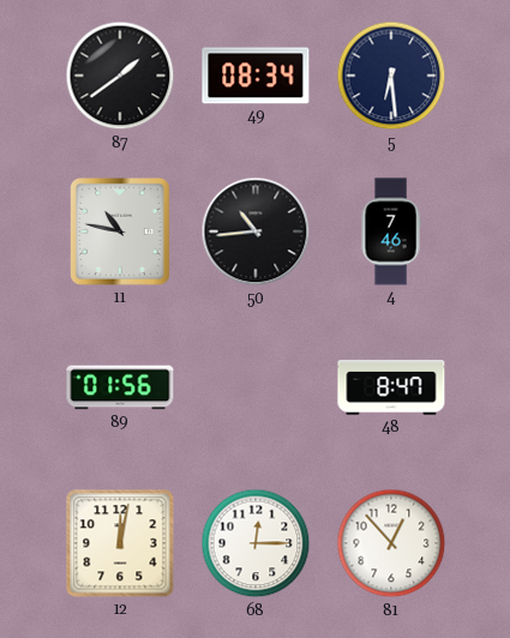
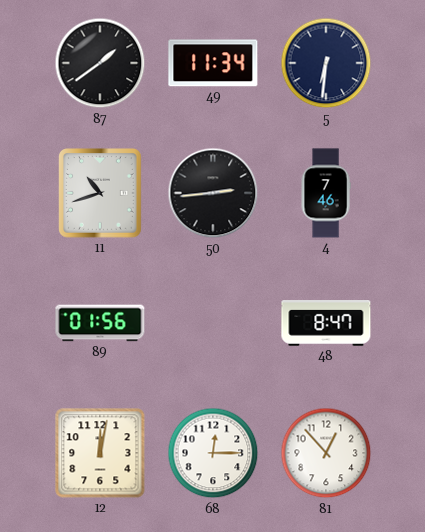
49: 08:34 -> 11:34 (213, 63)
5: 6:29 -> 6:31 (326, 63)
11: 10:47 -> 10:42 (101, 194)
50: 10:44 -> 2:44 (213, 193)
